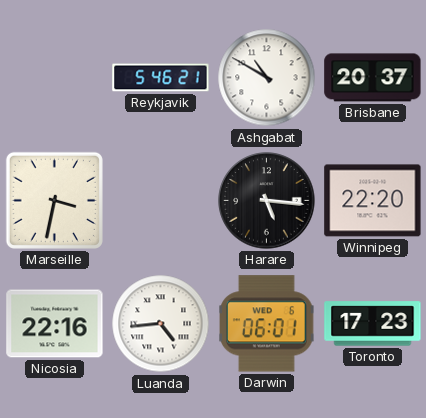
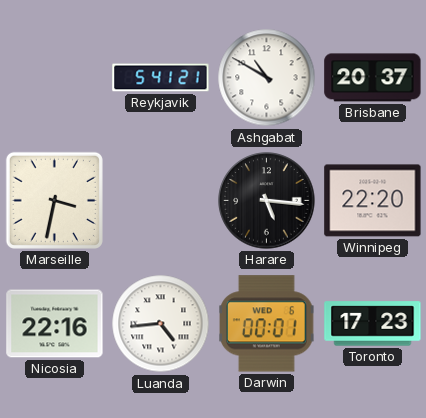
Reykjavik: 5:46 -> 5:41 (161, 78)
Darwin: 06:01 -> 00:01 (267, 324)
